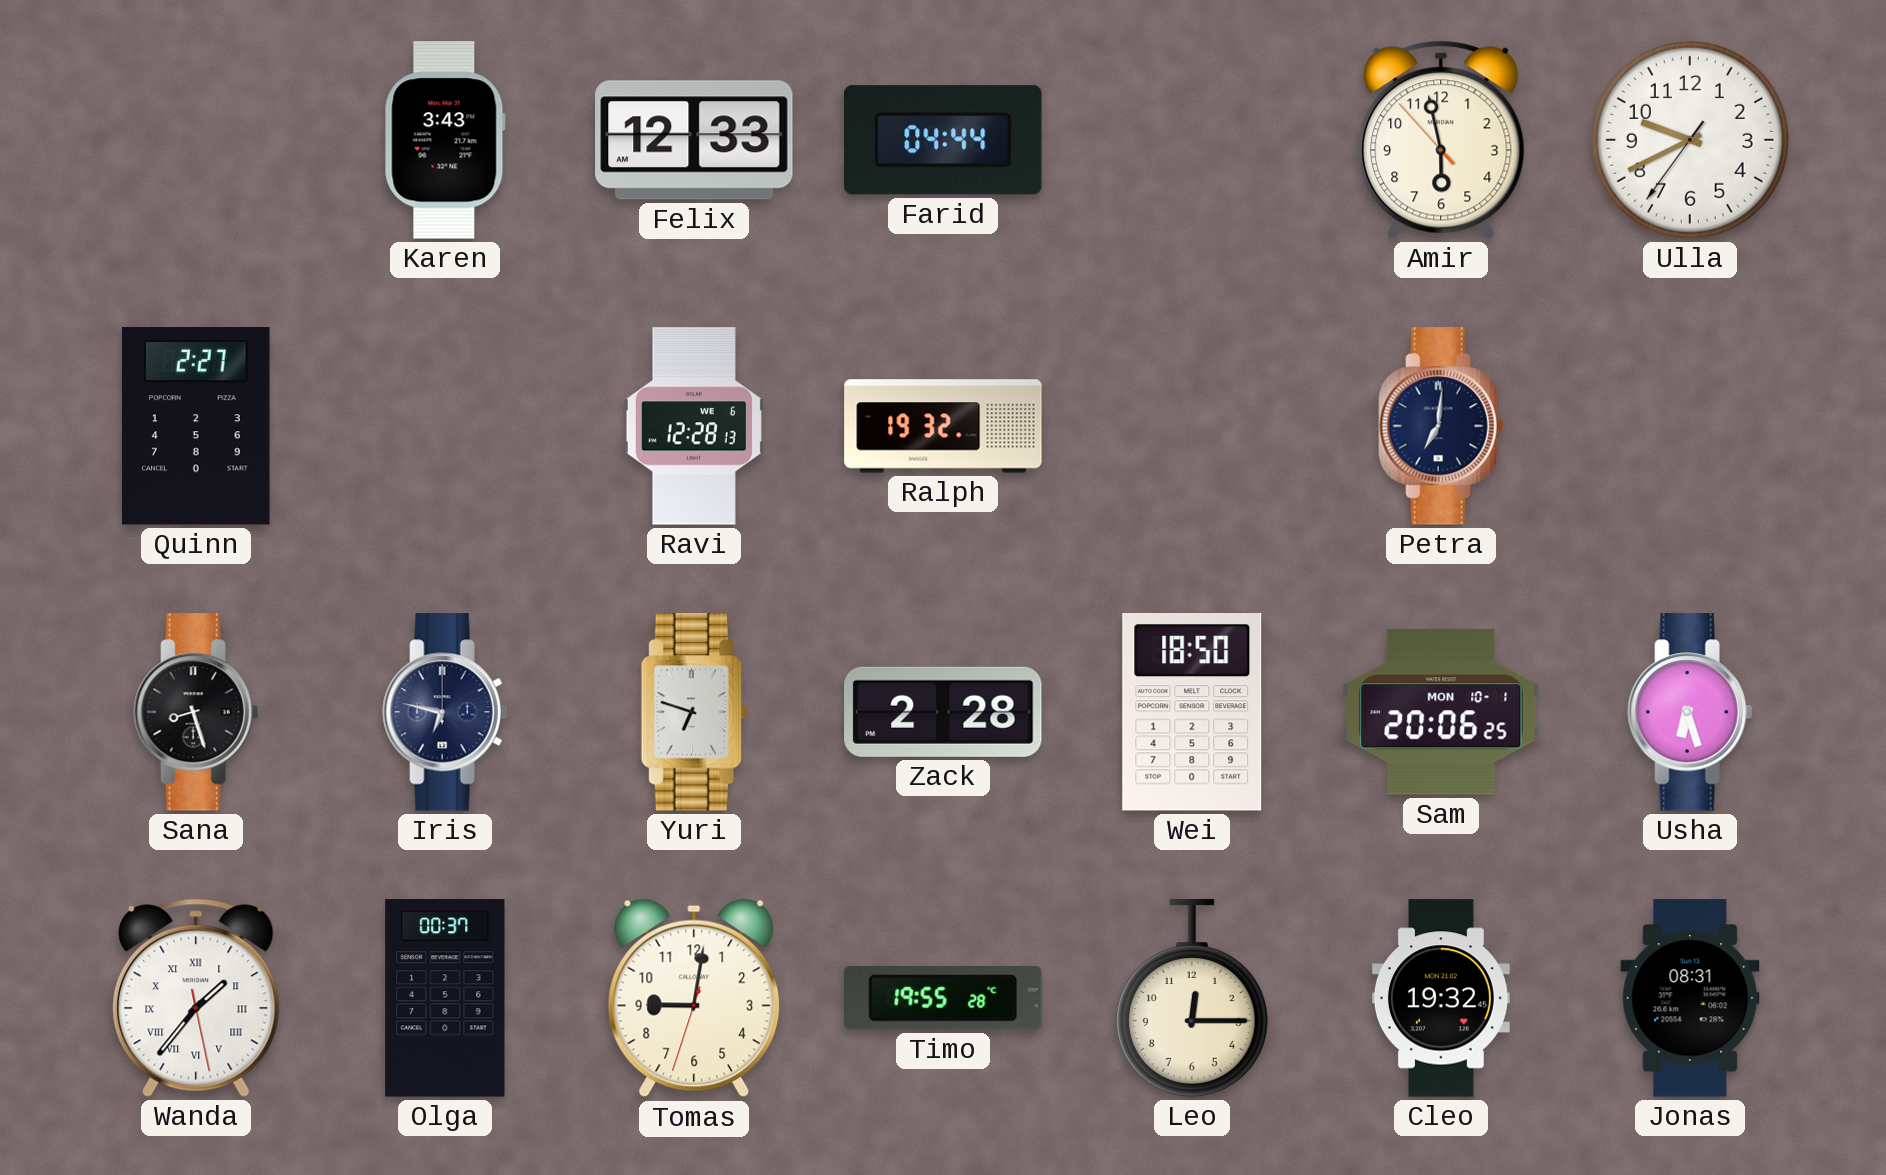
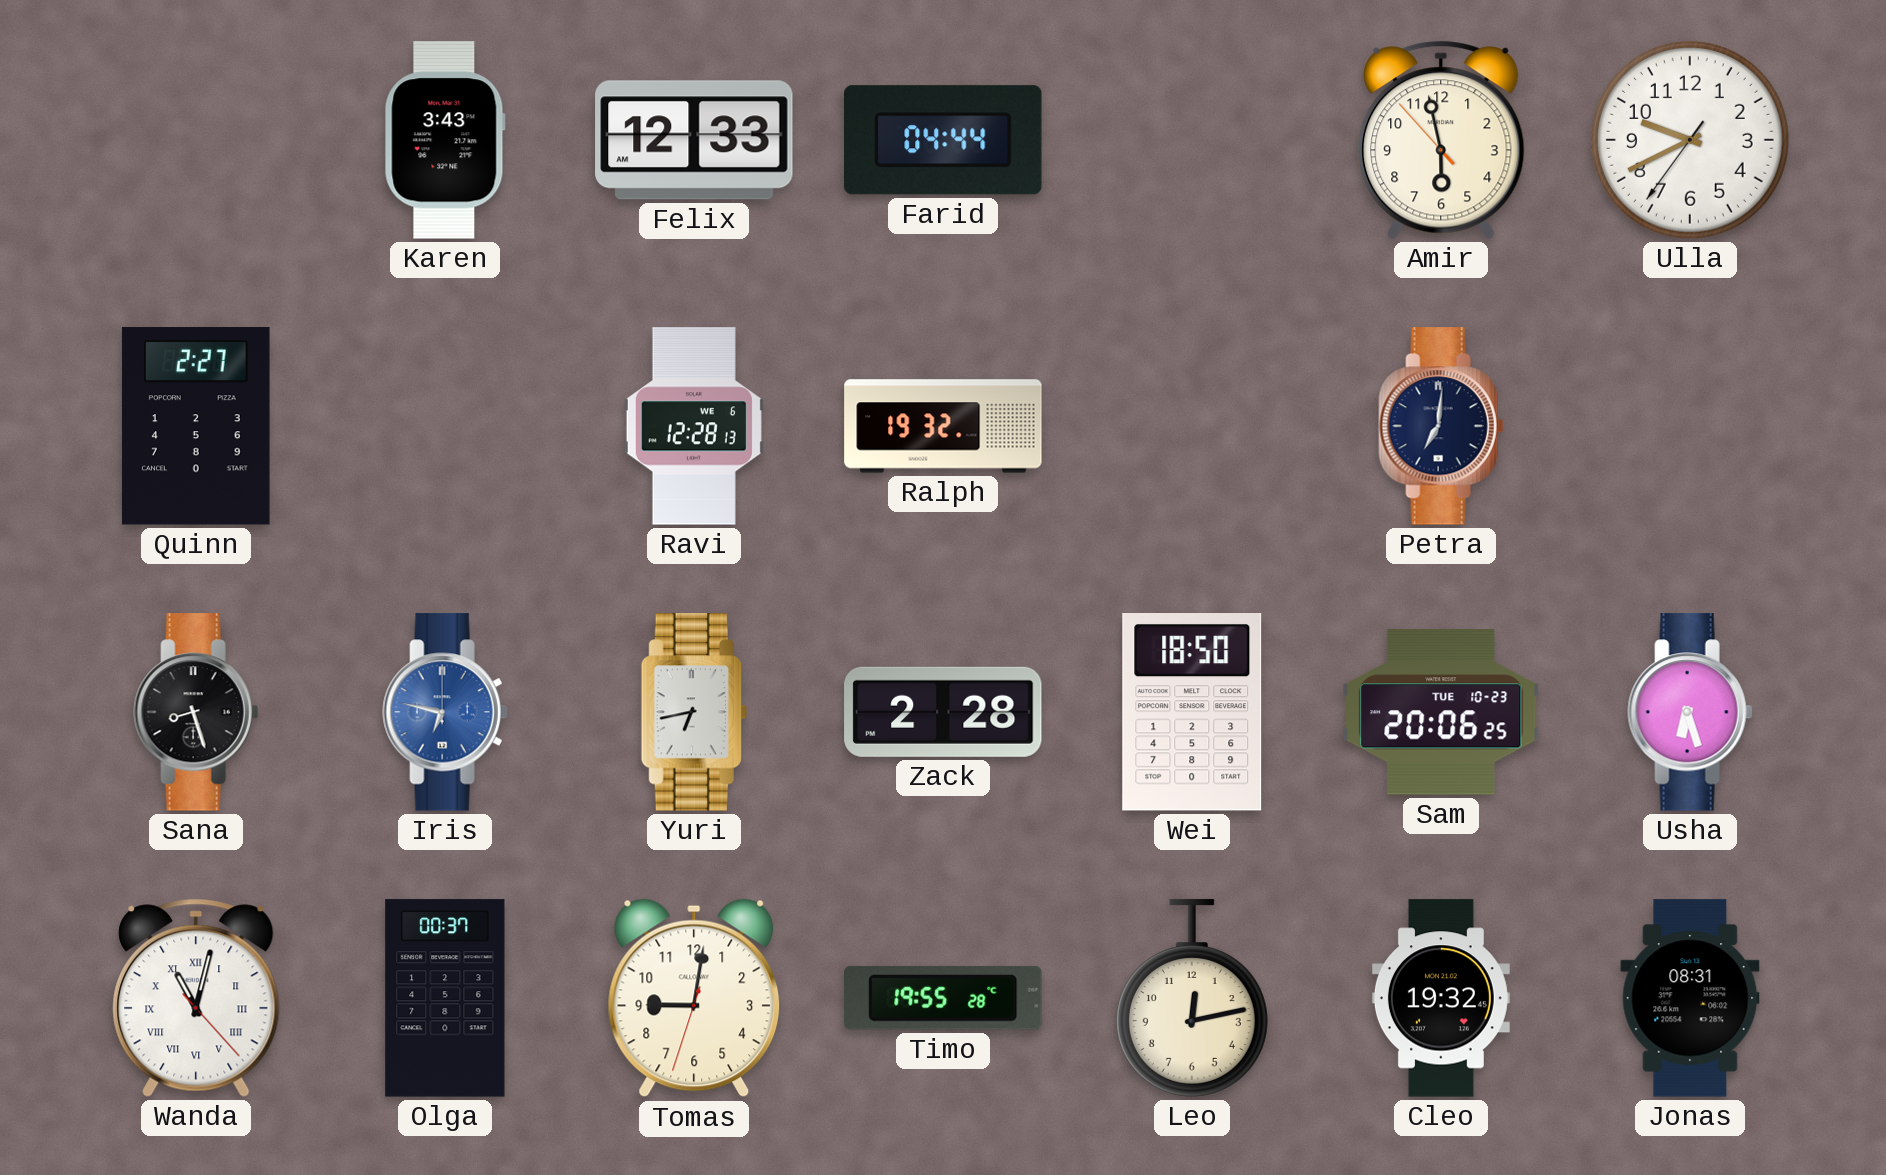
Iris dial: navy -> blue (445, 712)
Yuri: 6:48 -> 6:43 (694, 712)
Sam date: MON 10-1 -> TUE 10-23 (1441, 712)
Wanda: 1:36 -> 11:02 (196, 998)
Leo: 12:15 -> 12:13 (1192, 998)
